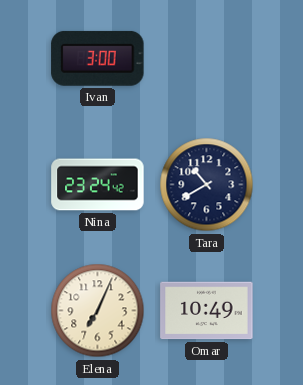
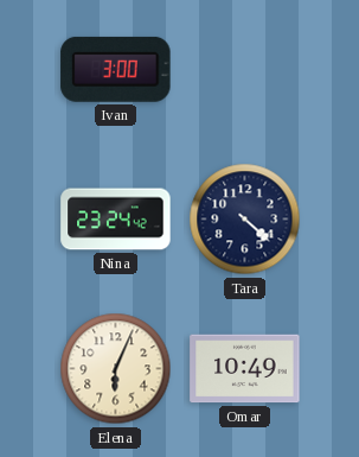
Tara: 10:40 -> 4:22 (245, 220)
Elena: 7:04 -> 6:04 (116, 369)
